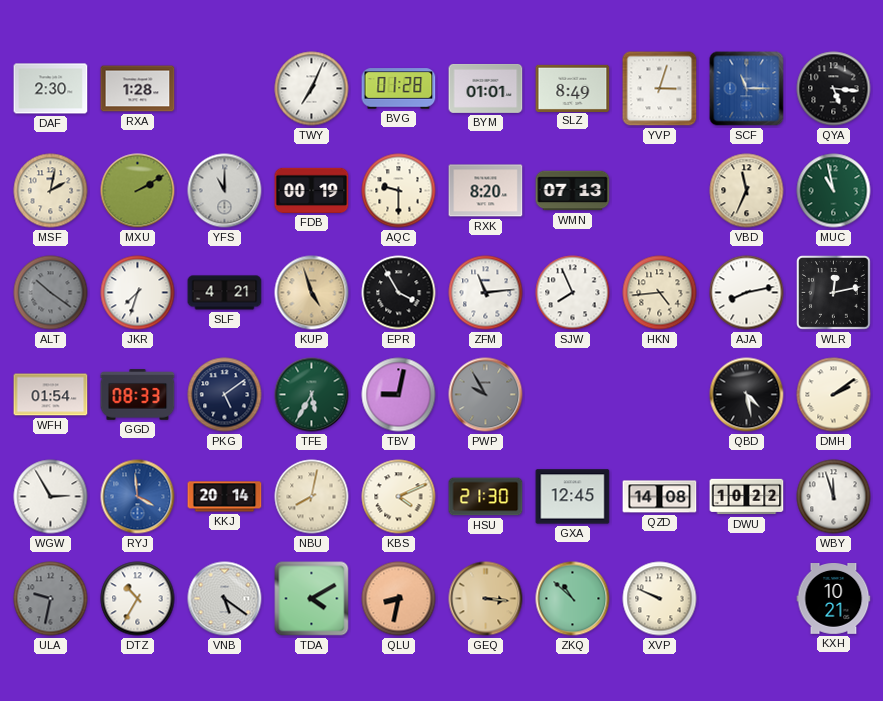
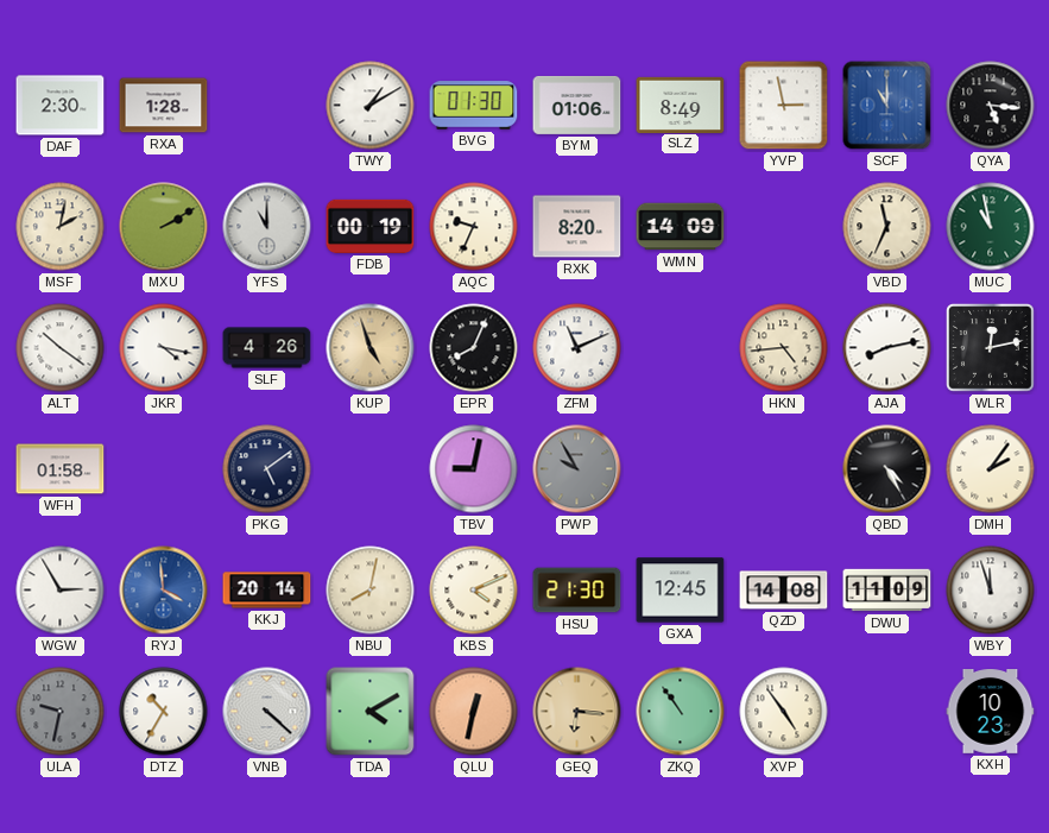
TWY: 7:04 -> 1:10 (371, 106)
BVG: 01:28 -> 01:30 (474, 106)
BYM: 01:01 -> 01:06 (577, 105)
YVP: 3:03 -> 2:58 (784, 106)
SCF: 11:15 -> 11:00 (887, 106)
AQC: 9:30 -> 9:34 (474, 227)
WMN: 07:13 -> 14:09 (681, 227)
ALT dial: grey -> white (61, 348)
JKR: 7:33 -> 4:17 (164, 348)
SLF: 4:21 -> 4:26 (267, 348)
EPR: 3:55 -> 8:04 (474, 348)
ZFM: 11:14 -> 11:11 (577, 348)
SJW: 7:56 -> none (573, 293)
WFH: 01:54 -> 01:58 (61, 469)
GGD: 08:33 -> none (138, 395)
TFE: 5:35 -> none (312, 395)
QBD: 4:28 -> 4:25 (887, 469)
DMH: 2:09 -> 2:06 (991, 469)
DWU: 10:22 -> 11:09 (887, 591)
VNB: 5:21 -> 4:22 (267, 712)
QLU: 8:32 -> 12:32 (474, 712)
GEQ: 3:16 -> 6:16 (577, 712)
ZKQ: 10:52 -> 10:54 (681, 712)
XVP: 9:49 -> 4:54 (784, 712)
KXH: 10:21 -> 10:23 (991, 712)
